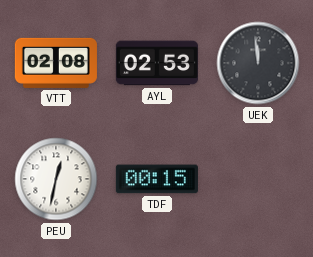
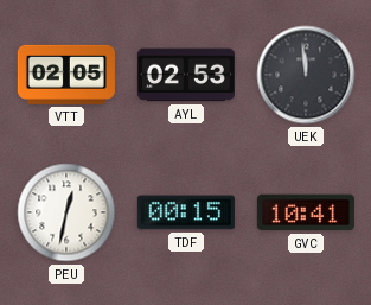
VTT: 02:08 -> 02:05 (66, 75)
GVC: none -> 10:41 (306, 212)
